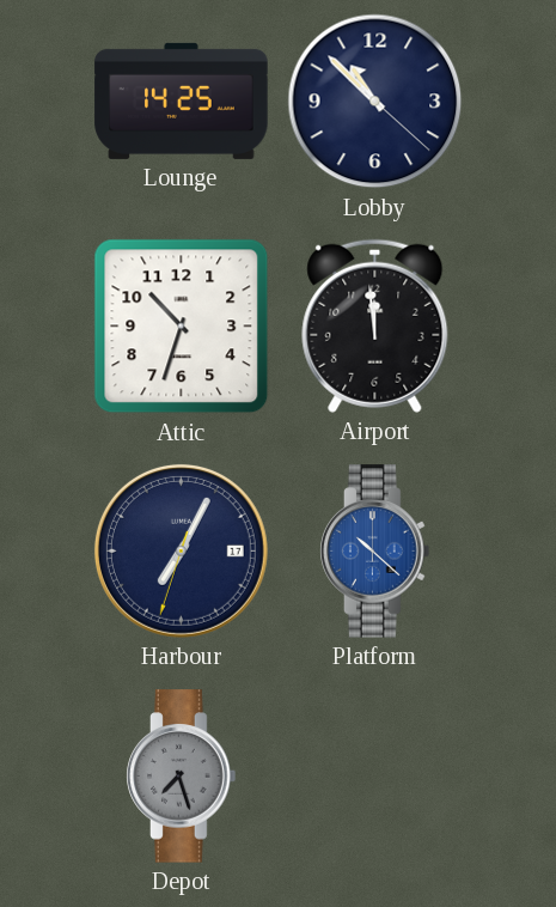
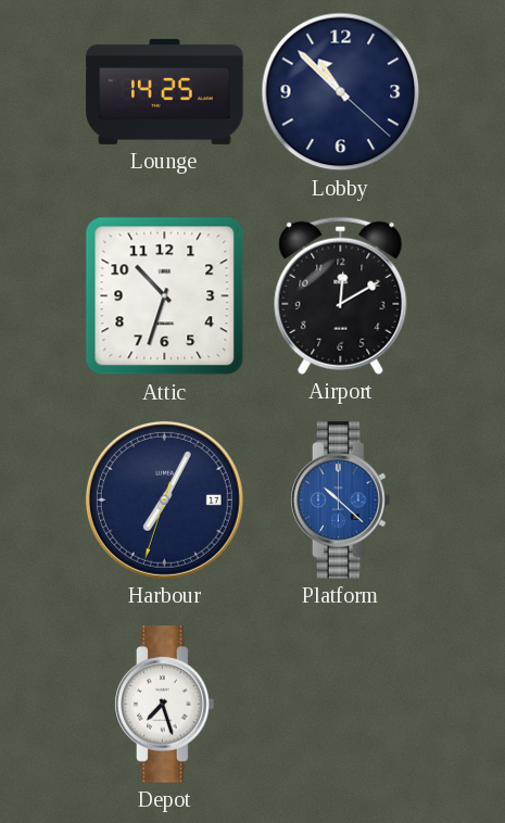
Airport: 11:59 -> 12:10 (341, 295)
Depot dial: grey -> white (165, 705)
